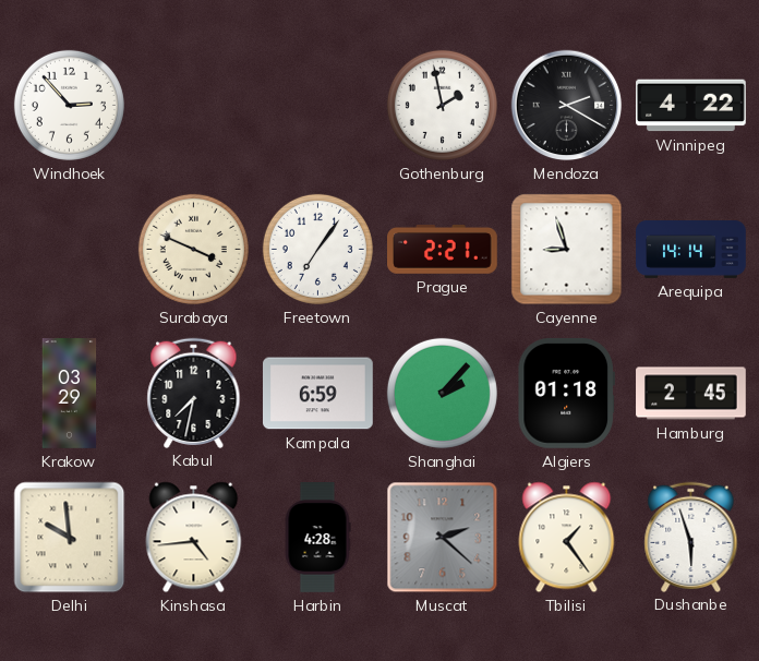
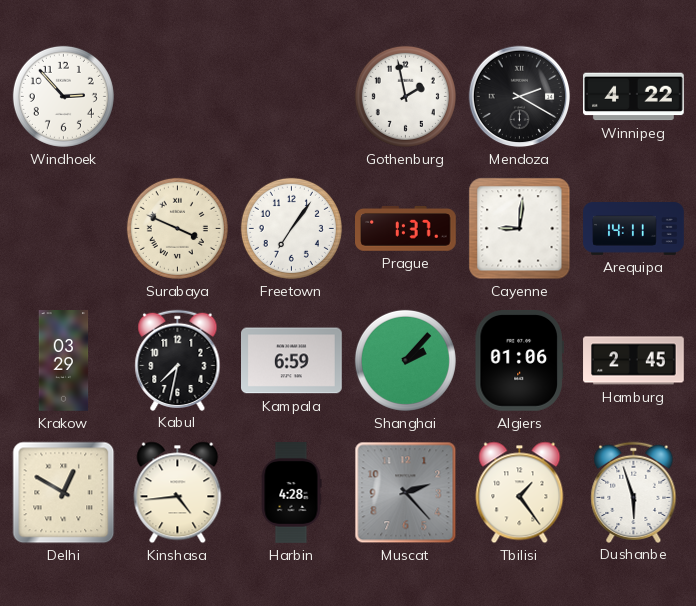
Prague: 2:21 -> 1:37 (406, 229)
Cayenne: 8:57 -> 9:01 (520, 229)
Arequipa: 14:14 -> 14:11 (634, 229)
Algiers: 01:18 -> 01:06 (519, 361)
Delhi: 9:59 -> 12:50 (64, 493)
Muscat: 2:22 -> 2:23 (406, 493)
